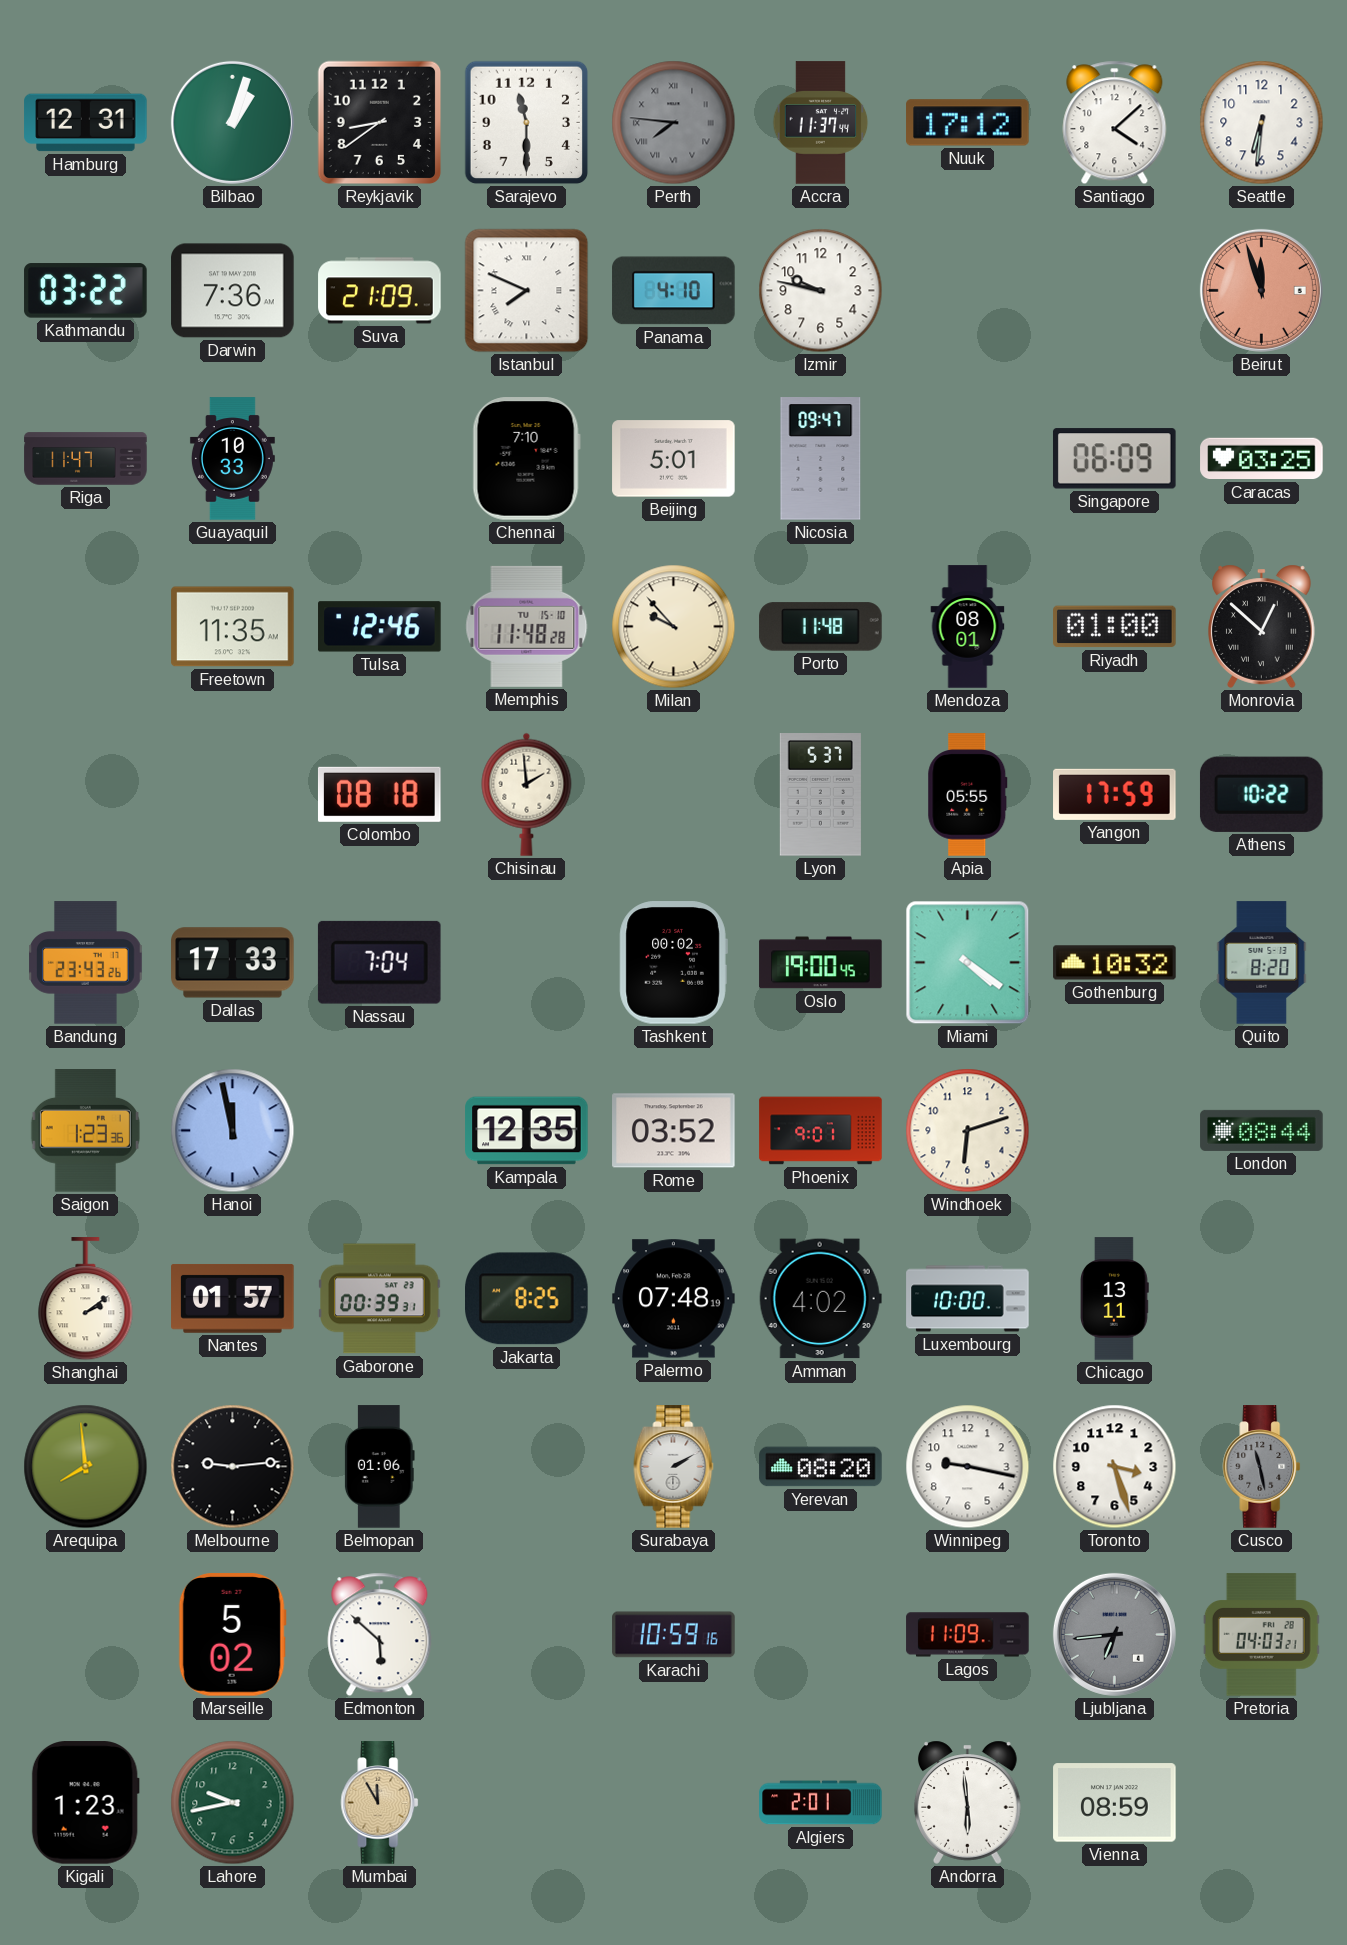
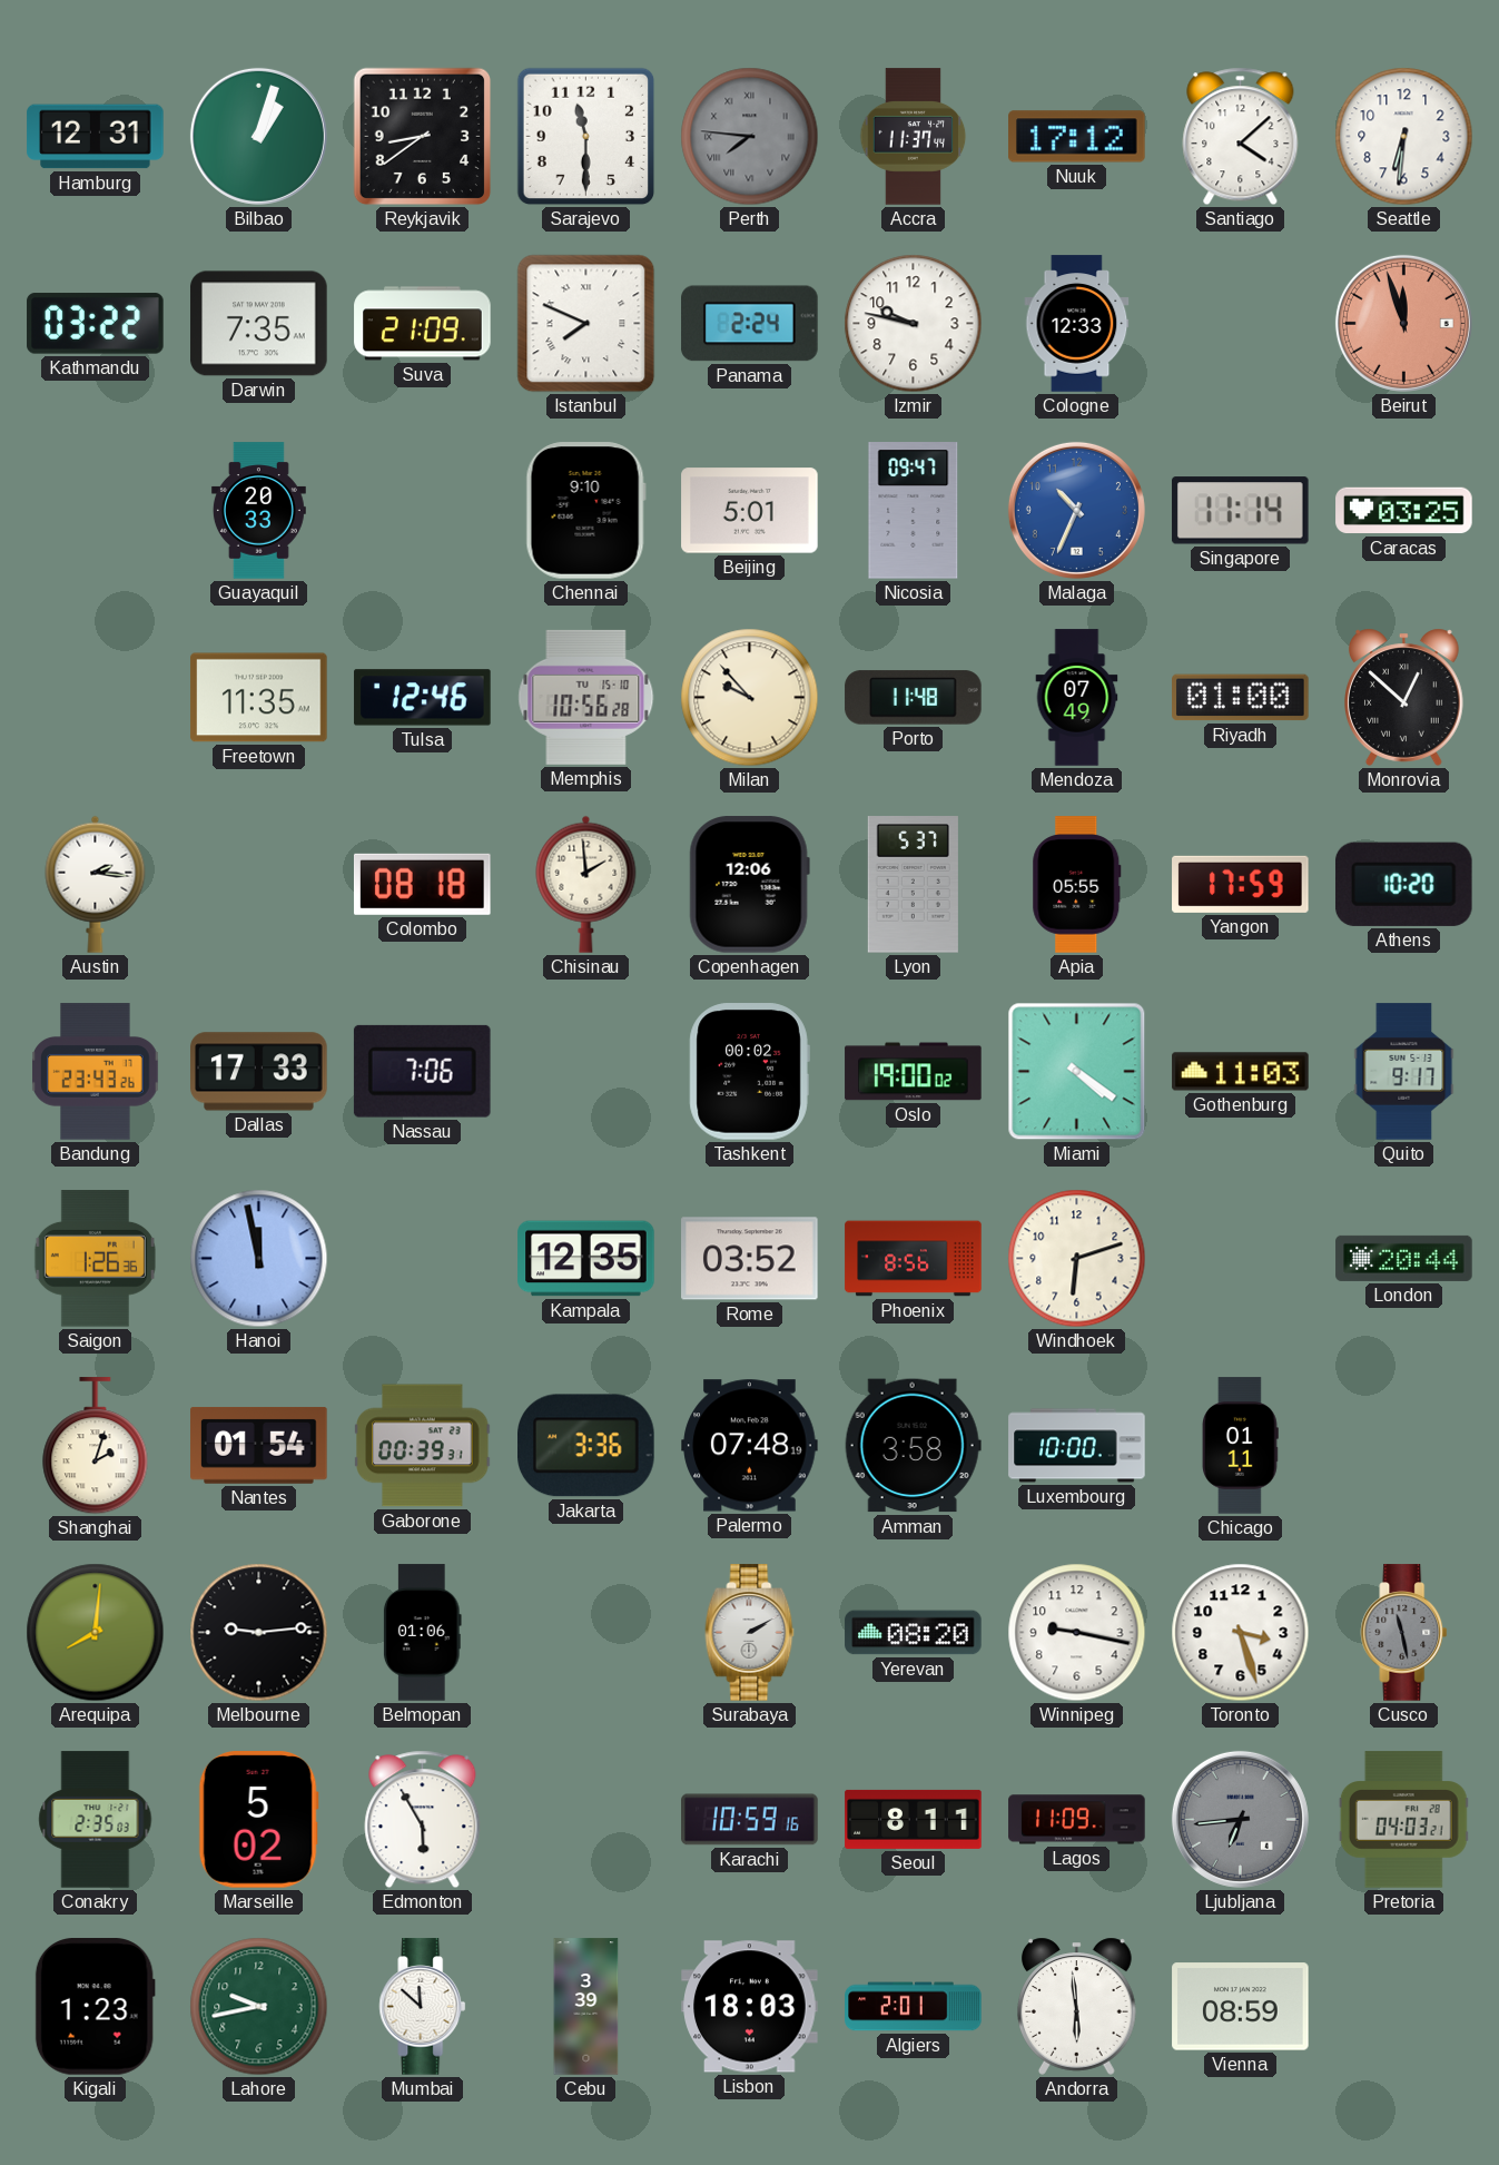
Darwin: 7:36 -> 7:35 (259, 324)
Panama: 4:10 -> 2:24 (750, 324)
Cologne: none -> 12:33 (1077, 324)
Riga: 11:47 -> none (86, 459)
Guayaquil: 10:33 -> 20:33 (258, 511)
Chennai: 7:10 -> 9:10 (585, 511)
Malaga: none -> 10:34 (1076, 510)
Singapore: 06:09 -> 11:14 (1240, 511)
Memphis: 11:48 -> 10:56 (586, 697)
Mendoza: 08:01 -> 07:49 (1077, 698)
Austin: none -> 2:16 (96, 884)
Copenhagen: none -> 12:06 (749, 885)
Athens: 10:22 -> 10:20 (1403, 884)
Nassau: 7:04 -> 7:06 (422, 1071)
Oslo: 19:00:45 -> 19:00:02 (914, 1072)
Gothenburg: 10:32 -> 11:03 (1241, 1072)
Quito: 8:20 -> 9:17 (1404, 1072)
Saigon: 1:23 -> 1:26 (95, 1259)
Phoenix: 9:01 -> 8:56 (914, 1259)
London: 08:44 -> 20:44 (1404, 1258)
Shanghai: 2:09 -> 2:03 (96, 1446)
Nantes: 01:57 -> 01:54 (259, 1445)
Jakarta: 8:25 -> 3:36 (586, 1446)
Amman: 4:02 -> 3:58 (913, 1446)
Chicago: 13:11 -> 01:11 (1241, 1446)
Arequipa: 7:59 -> 8:01 (96, 1633)
Conakry: none -> 2:35 (96, 1820)
Edmonton: 5:52 -> 5:55 (423, 1820)
Seoul: none -> 8:11 (914, 1819)
Mumbai: 11:55 -> 11:52 (423, 2007)
Mumbai dial: champagne -> white (423, 2007)
Cebu: none -> 3:39 (586, 2007)
Lisbon: none -> 18:03 (750, 2007)
